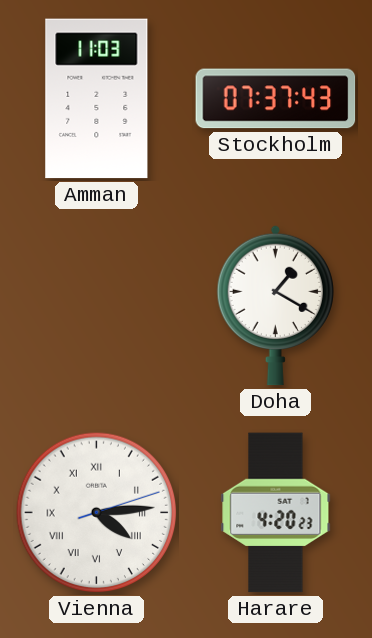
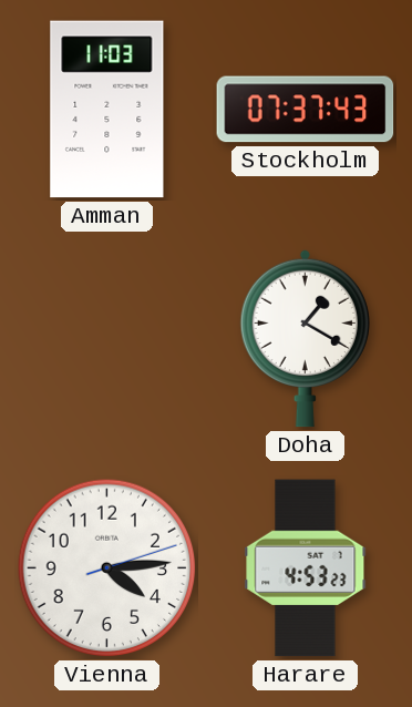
Vienna numerals: Roman -> Arabic (107, 568)
Harare: 4:20 -> 4:53 (306, 568)
